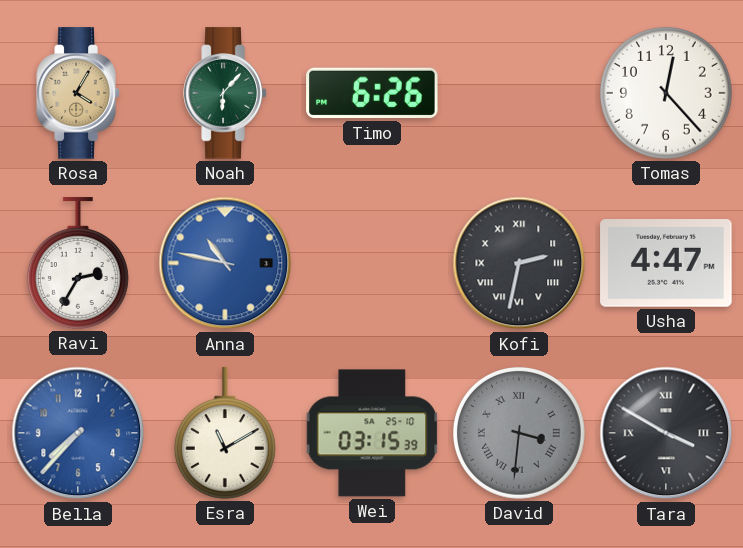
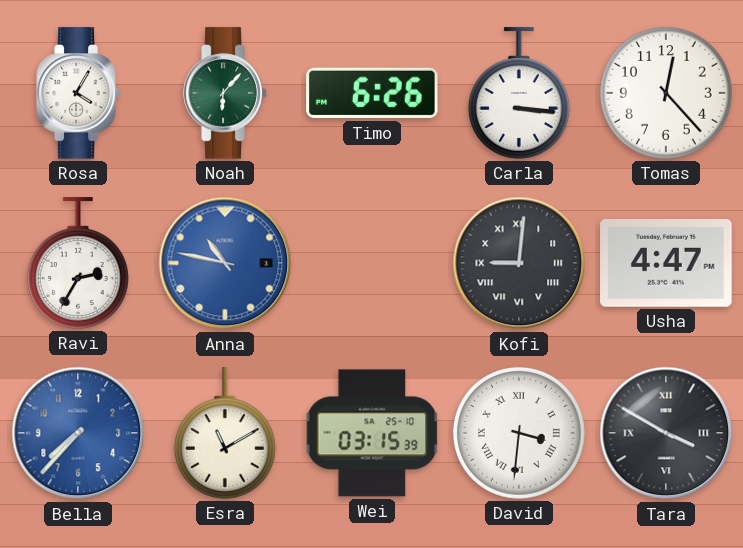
Rosa dial: champagne -> white (78, 93)
Carla: none -> 3:16 (519, 93)
Kofi: 2:32 -> 9:01 (519, 263)
David dial: grey -> white (519, 433)
